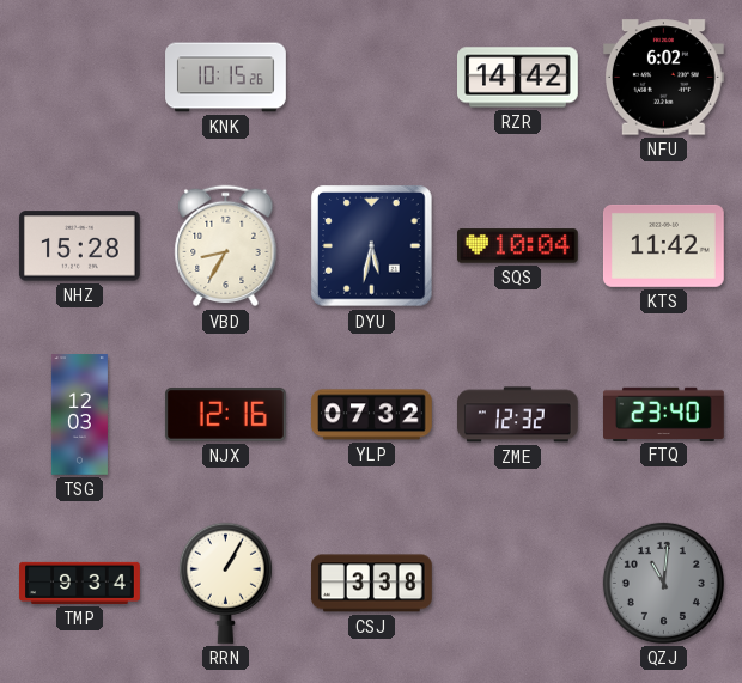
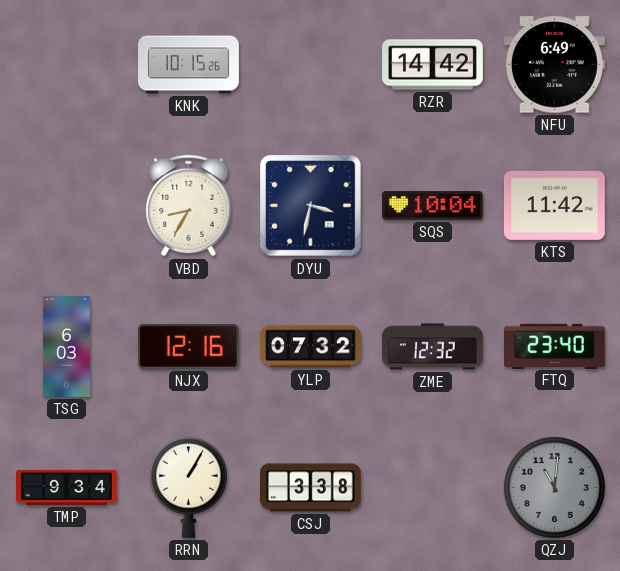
NFU: 6:02 -> 6:49 (554, 65)
NHZ: 15:28 -> none (79, 246)
DYU: 5:32 -> 3:32 (311, 206)
TSG: 12:03 -> 6:03 (66, 347)
